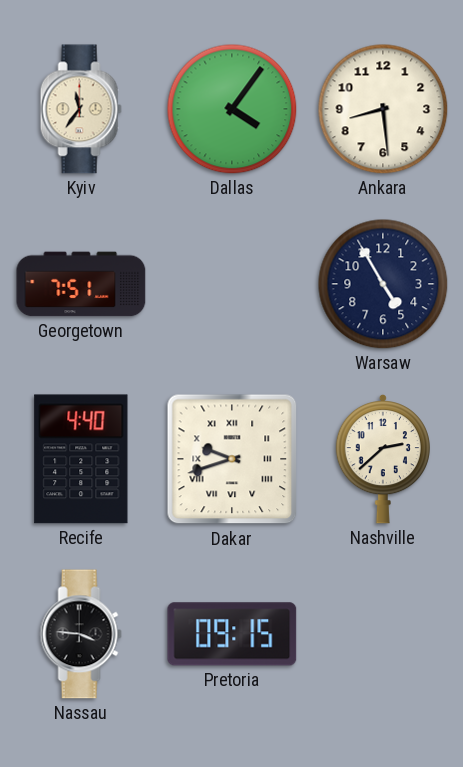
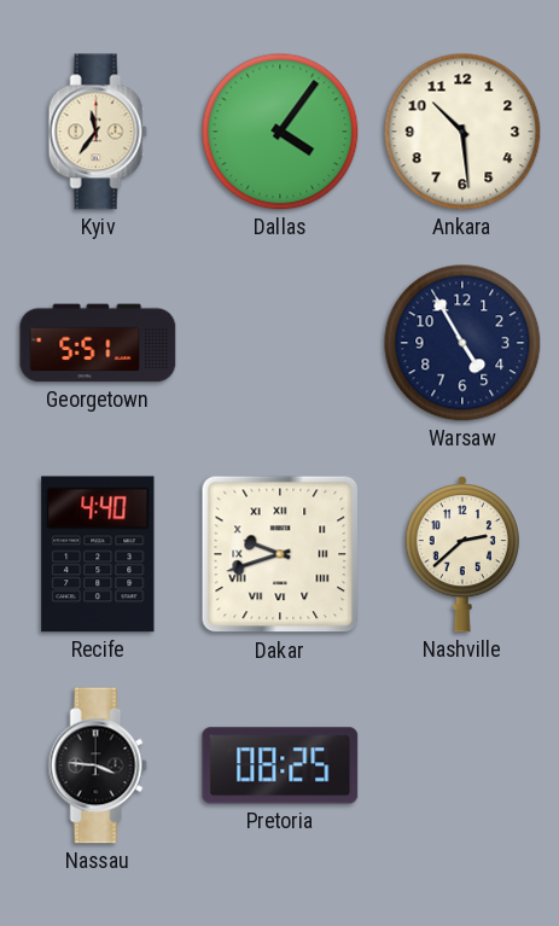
Ankara: 8:29 -> 10:29 (462, 132)
Georgetown: 7:51 -> 5:51 (98, 343)
Pretoria: 09:15 -> 08:25 (280, 765)
